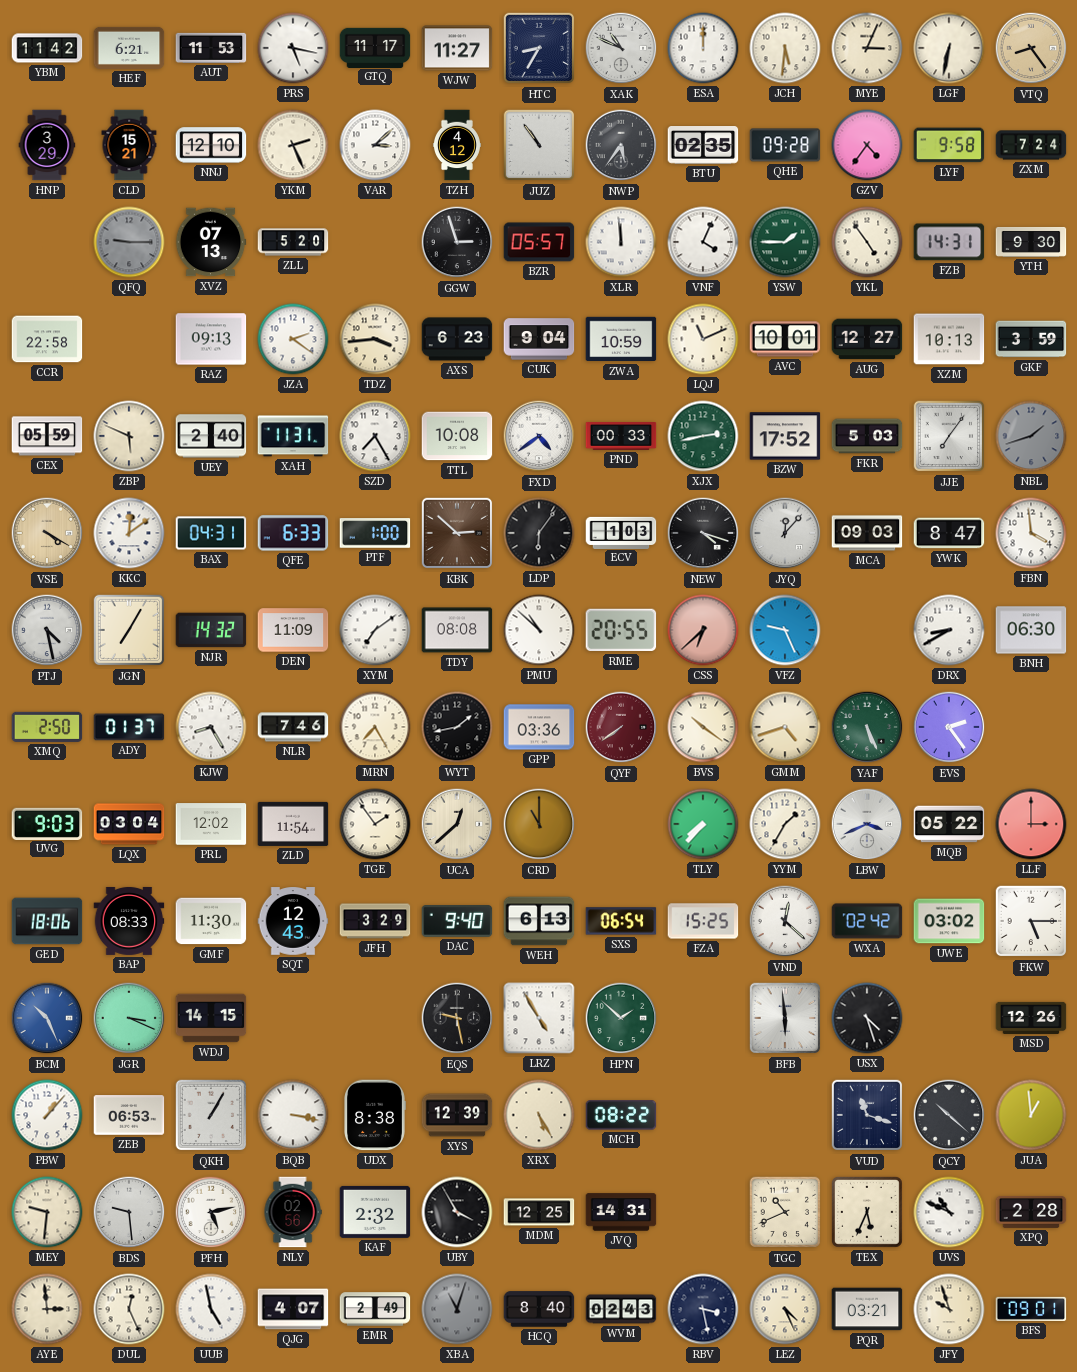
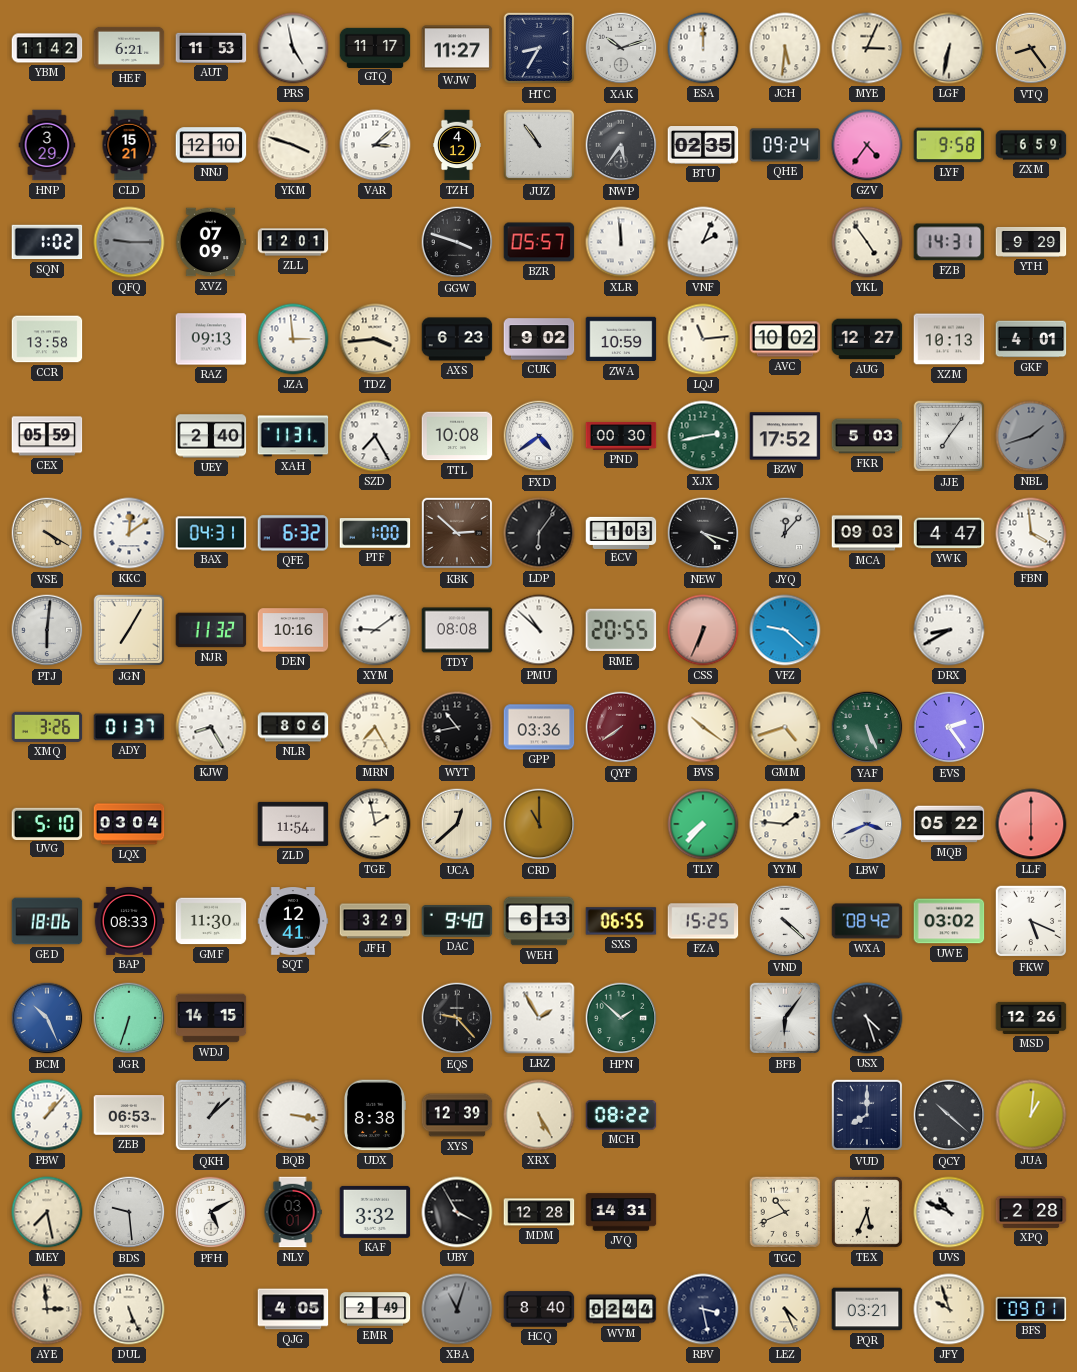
PRS: 5:17 -> 4:58 (293, 48)
XAK: 10:49 -> 10:12 (621, 48)
YKM: 2:26 -> 3:48 (293, 145)
QHE: 09:28 -> 09:24 (785, 145)
ZXM: 7:24 -> 6:59 (1031, 145)
SQN: none -> 1:02 (47, 242)
XVZ: 07:13 -> 07:09 (211, 242)
ZLL: 5:20 -> 12:01 (293, 242)
GGW: 2:57 -> 3:48 (457, 242)
VNF: 4:04 -> 2:04 (703, 242)
YSW: 1:45 -> none (785, 242)
YTH: 9:30 -> 9:29 (1031, 242)
CCR: 22:58 -> 13:58 (47, 339)
JZA: 2:21 -> 2:59 (293, 339)
CUK: 9:04 -> 9:02 (539, 339)
LQJ: 11:11 -> 11:14 (703, 339)
AVC: 10:01 -> 10:02 (785, 339)
GKF: 3:59 -> 4:01 (1031, 339)
ZBP: 5:49 -> none (129, 436)
PND: 00:33 -> 00:30 (621, 437)
QFE: 6:33 -> 6:32 (293, 533)
YWK: 8:47 -> 4:47 (949, 533)
PTJ: 4:28 -> 6:01 (47, 630)
NJR: 14:32 -> 11:32 (211, 630)
DEN: 11:09 -> 10:16 (293, 630)
XYM: 7:09 -> 9:09 (375, 630)
CSS: 6:38 -> 6:34 (703, 630)
VFZ: 9:26 -> 9:22 (785, 630)
BNH: 06:30 -> none (1031, 630)
XMQ: 2:50 -> 3:26 (47, 727)
NLR: 7:46 -> 8:06 (293, 727)
WYT: 1:43 -> 10:43 (457, 727)
UVG: 9:03 -> 5:10 (47, 823)
PRL: 12:02 -> none (211, 824)
TGE: 1:54 -> 1:58 (375, 824)
YYM: 1:35 -> 1:46 (785, 824)
LLF: 3:00 -> 6:00 (1031, 824)
SQT: 12:43 -> 12:41 (293, 921)
SXS: 06:54 -> 06:55 (621, 921)
VND: 12:22 -> 4:22 (785, 921)
WXA: 02:42 -> 08:42 (867, 921)
FKW: 5:15 -> 5:19 (1031, 921)
JGR: 3:19 -> 6:33 (129, 1018)
EQS: 9:28 -> 9:23 (457, 1018)
LRZ: 4:55 -> 1:55 (539, 1018)
BFB: 5:59 -> 6:06 (785, 1018)
QKH: 1:05 -> 1:08 (211, 1115)
VUD: 11:18 -> 8:00 (867, 1115)
JUA: 12:59 -> 1:01 (1031, 1115)
MEY: 9:31 -> 7:28 (47, 1212)
PFH: 5:13 -> 5:10 (211, 1212)
NLY: 02:56 -> 03:01 (293, 1212)
KAF: 2:32 -> 3:32 (375, 1212)
MDM: 12:25 -> 12:28 (539, 1212)
DUL: 12:26 -> 5:26 (129, 1309)
UUB: 4:58 -> none (211, 1309)
QJG: 4:07 -> 4:05 (293, 1309)
WVM: 02:43 -> 02:44 (621, 1309)
